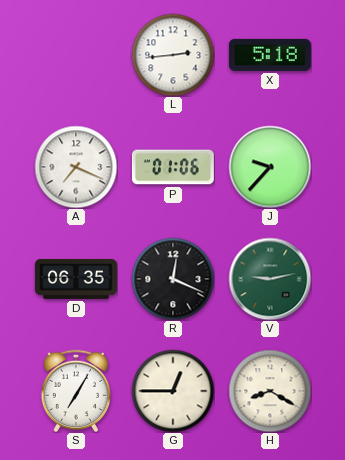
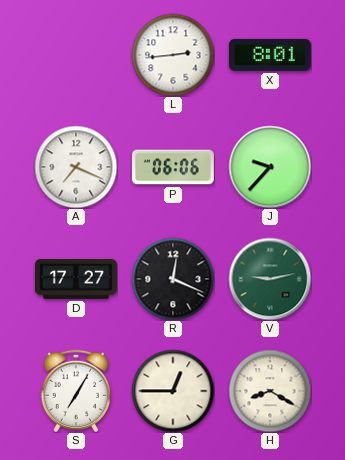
X: 5:18 -> 8:01 (270, 55)
P: 01:06 -> 06:06 (173, 167)
D: 06:35 -> 17:27 (76, 279)
